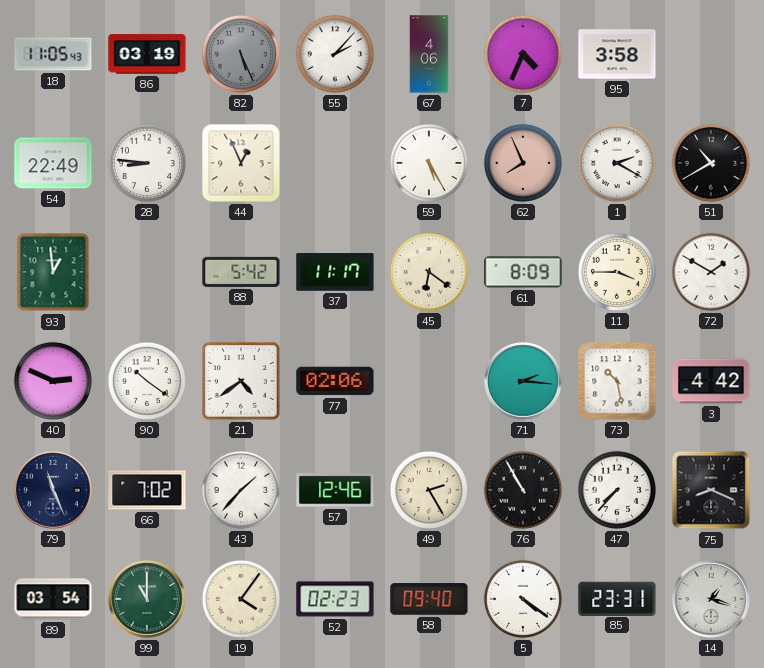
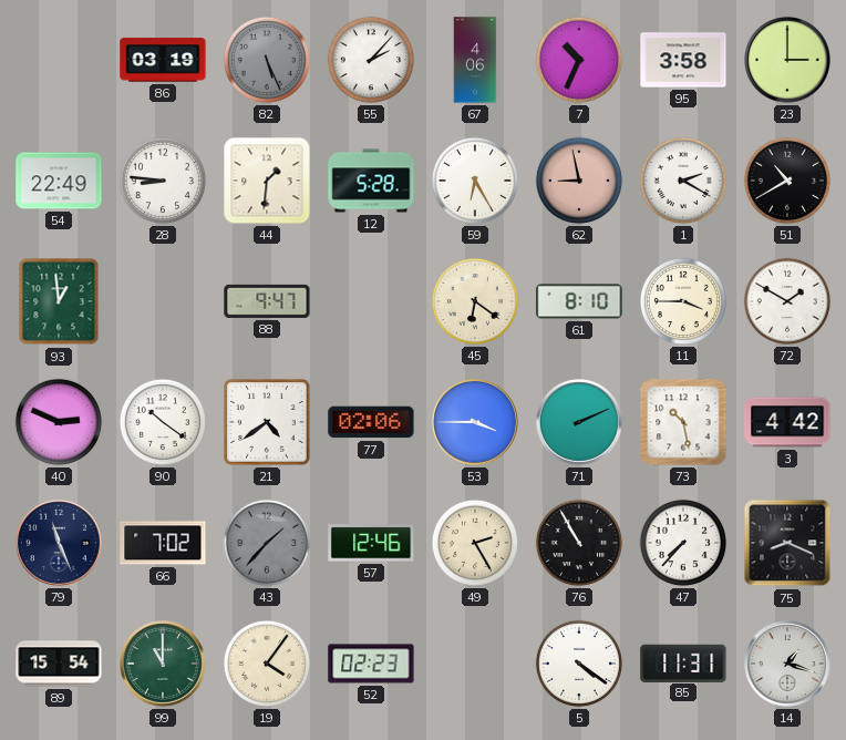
18: 11:05 -> none (53, 54)
7: 4:34 -> 10:34 (579, 60)
23: none -> 3:00 (788, 61)
44: 12:56 -> 1:31 (267, 181)
12: none -> 5:28 (371, 181)
59: 5:25 -> 6:25 (475, 181)
62: 7:56 -> 8:58 (579, 181)
88: 5:42 -> 9:47 (267, 301)
37: 11:17 -> none (335, 272)
61: 8:09 -> 8:10 (579, 301)
53: none -> 3:45 (476, 423)
71: 2:16 -> 2:11 (580, 423)
43 dial: white -> grey (267, 543)
89: 03:54 -> 15:54 (59, 664)
58: 09:40 -> none (429, 599)
85: 23:31 -> 11:31 (683, 662)
